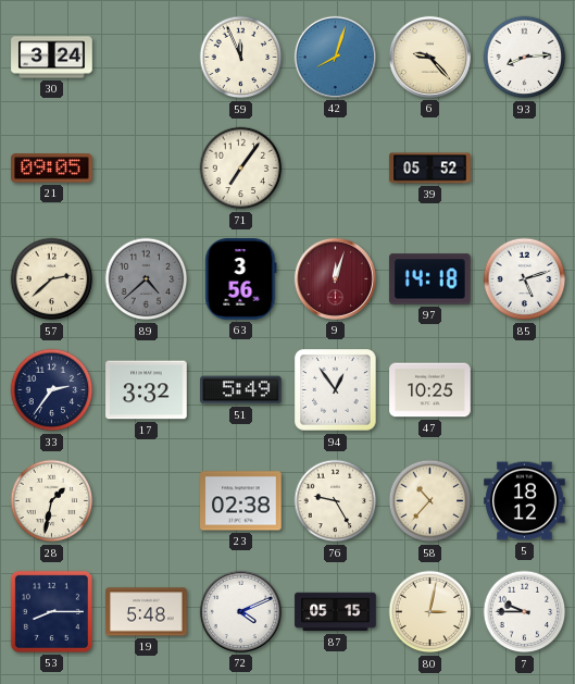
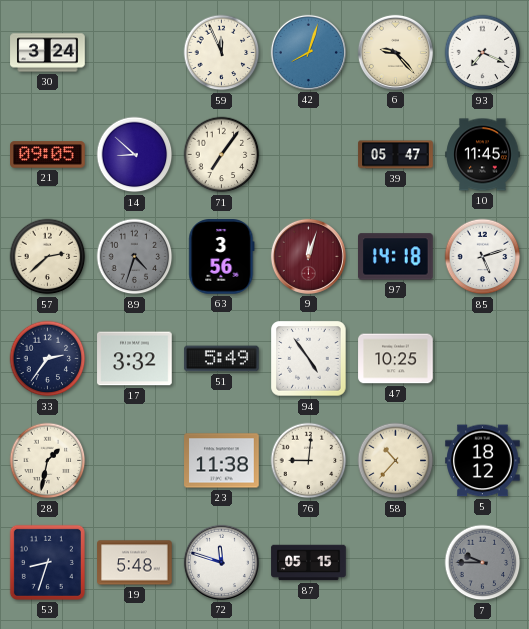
93: 8:14 -> 7:19 (483, 53)
14: none -> 8:52 (135, 155)
39: 05:52 -> 05:47 (396, 155)
10: none -> 11:45 (483, 155)
89: 4:38 -> 4:33 (135, 257)
94: 12:54 -> 4:54 (309, 359)
23: 02:38 -> 11:38 (222, 461)
76: 9:25 -> 9:01 (309, 461)
53: 8:15 -> 8:33 (47, 562)
72: 4:11 -> 11:48 (221, 562)
80: 3:02 -> none (430, 612)
7 dial: white -> grey (483, 563)
